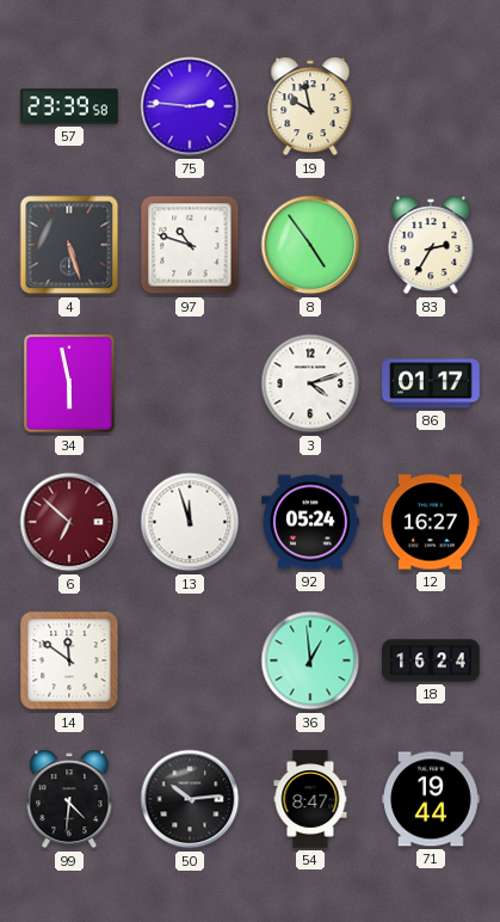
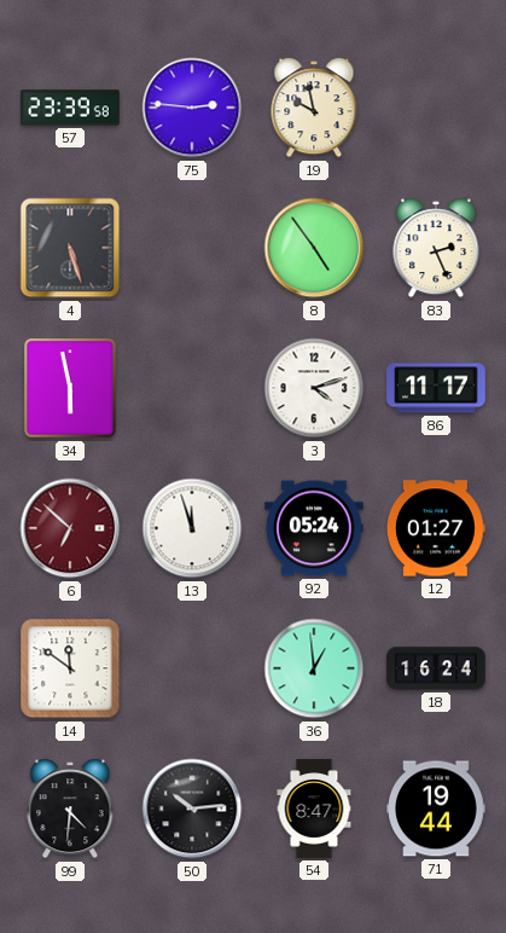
97: 10:48 -> none (190, 245)
83: 2:35 -> 2:26 (436, 248)
86: 01:17 -> 11:17 (436, 388)
12: 16:27 -> 01:27 (436, 528)
